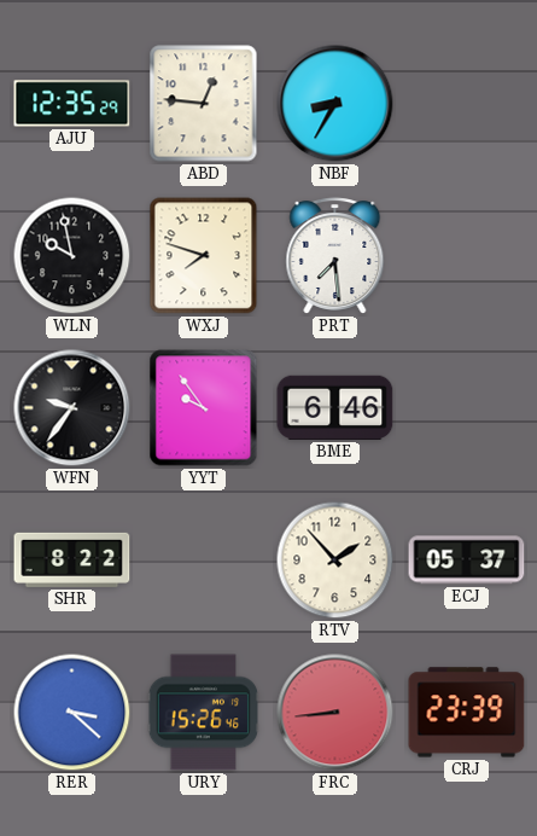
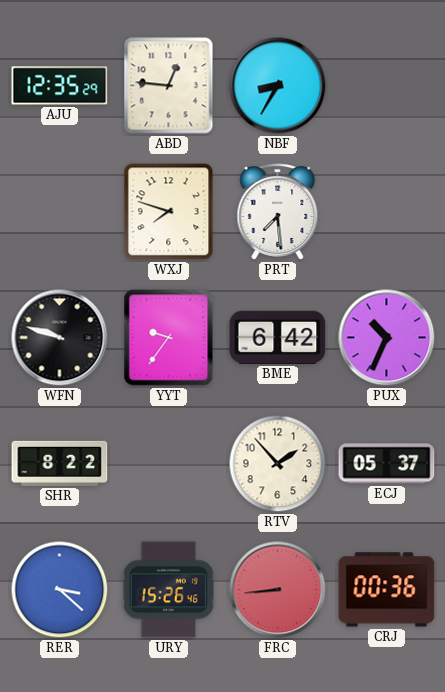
WLN: 9:58 -> none (72, 256)
WFN: 9:36 -> 9:48 (60, 338)
YYT: 9:54 -> 9:36 (169, 338)
BME: 6:46 -> 6:42 (278, 337)
PUX: none -> 10:34 (387, 338)
CRJ: 23:39 -> 00:36 (387, 590)
